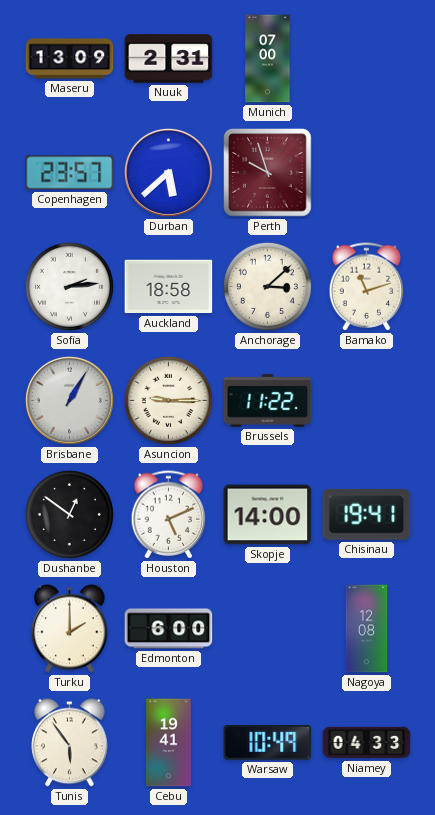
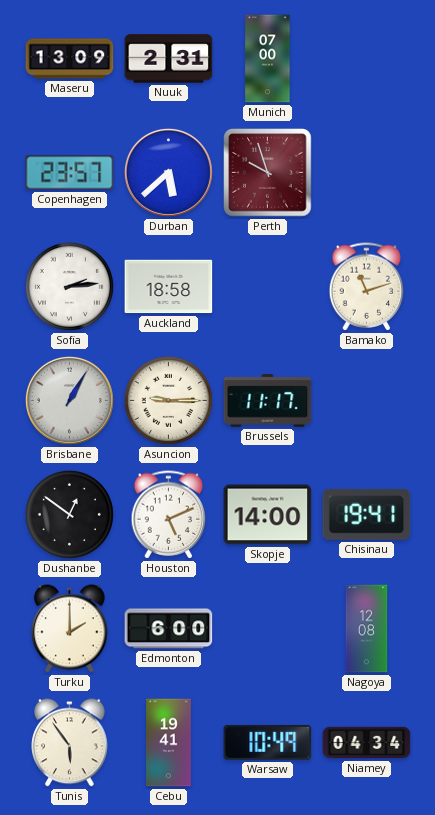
Anchorage: 3:08 -> none (267, 286)
Brussels: 11:22 -> 11:17 (268, 401)
Niamey: 04:33 -> 04:34 (367, 743)
